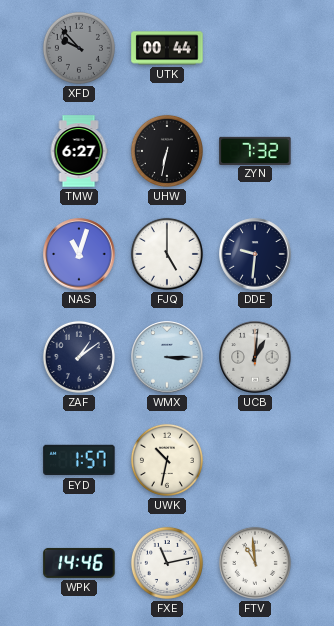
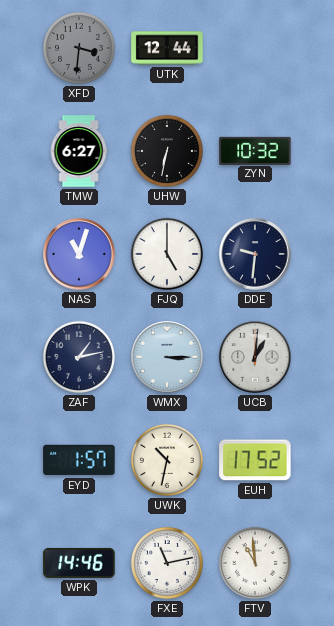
XFD: 9:53 -> 3:31 (79, 48)
UTK: 00:44 -> 12:44 (167, 48)
ZYN: 7:32 -> 10:32 (255, 150)
ZAF: 1:09 -> 1:13 (79, 357)
EUH: none -> 17:52 (255, 460)
